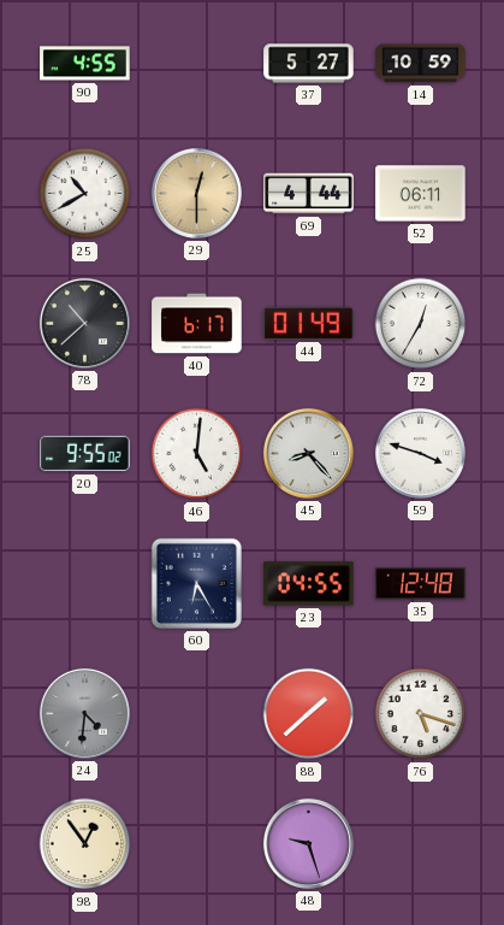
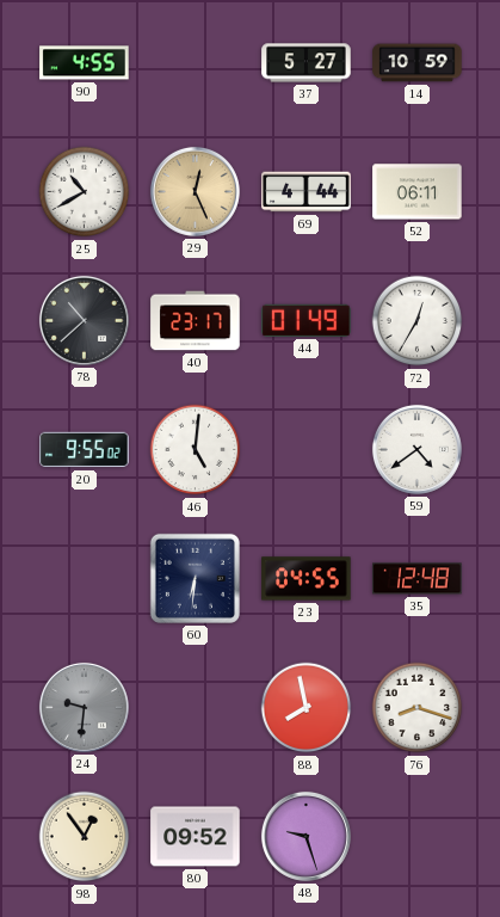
29: 12:30 -> 12:26 (195, 191)
40: 6:17 -> 23:17 (196, 321)
45: 8:23 -> none (308, 453)
59: 3:48 -> 4:39 (416, 449)
60: 6:25 -> 6:31 (195, 578)
24: 4:31 -> 9:31 (84, 707)
88: 1:38 -> 7:58 (307, 708)
76: 5:18 -> 8:18 (418, 708)
80: none -> 09:52 (196, 837)
